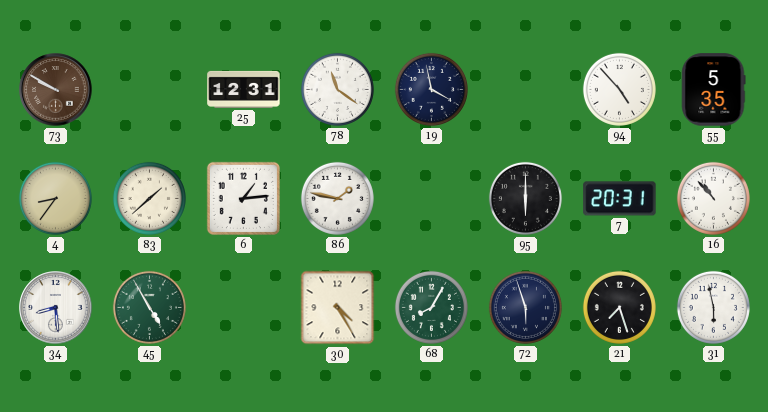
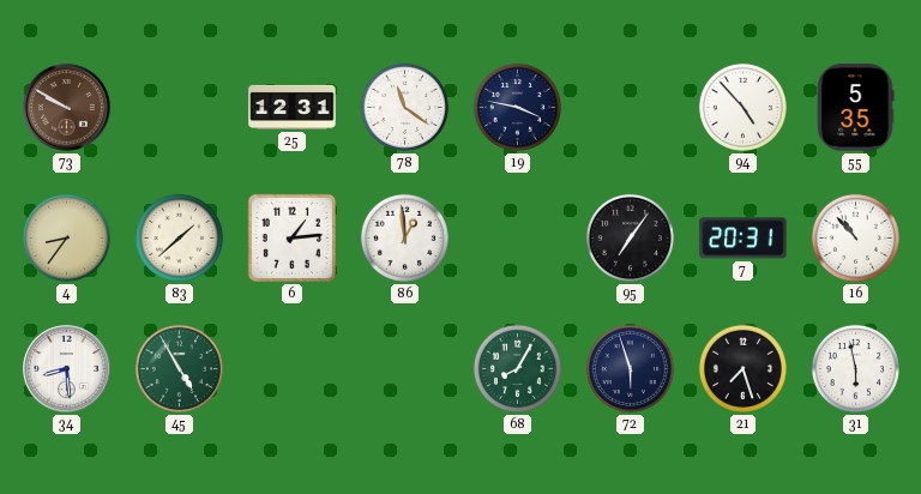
19: 3:58 -> 3:47 (517, 107)
86: 1:47 -> 12:59 (404, 237)
95: 6:00 -> 7:06 (630, 237)
30: 4:25 -> none (338, 308)
